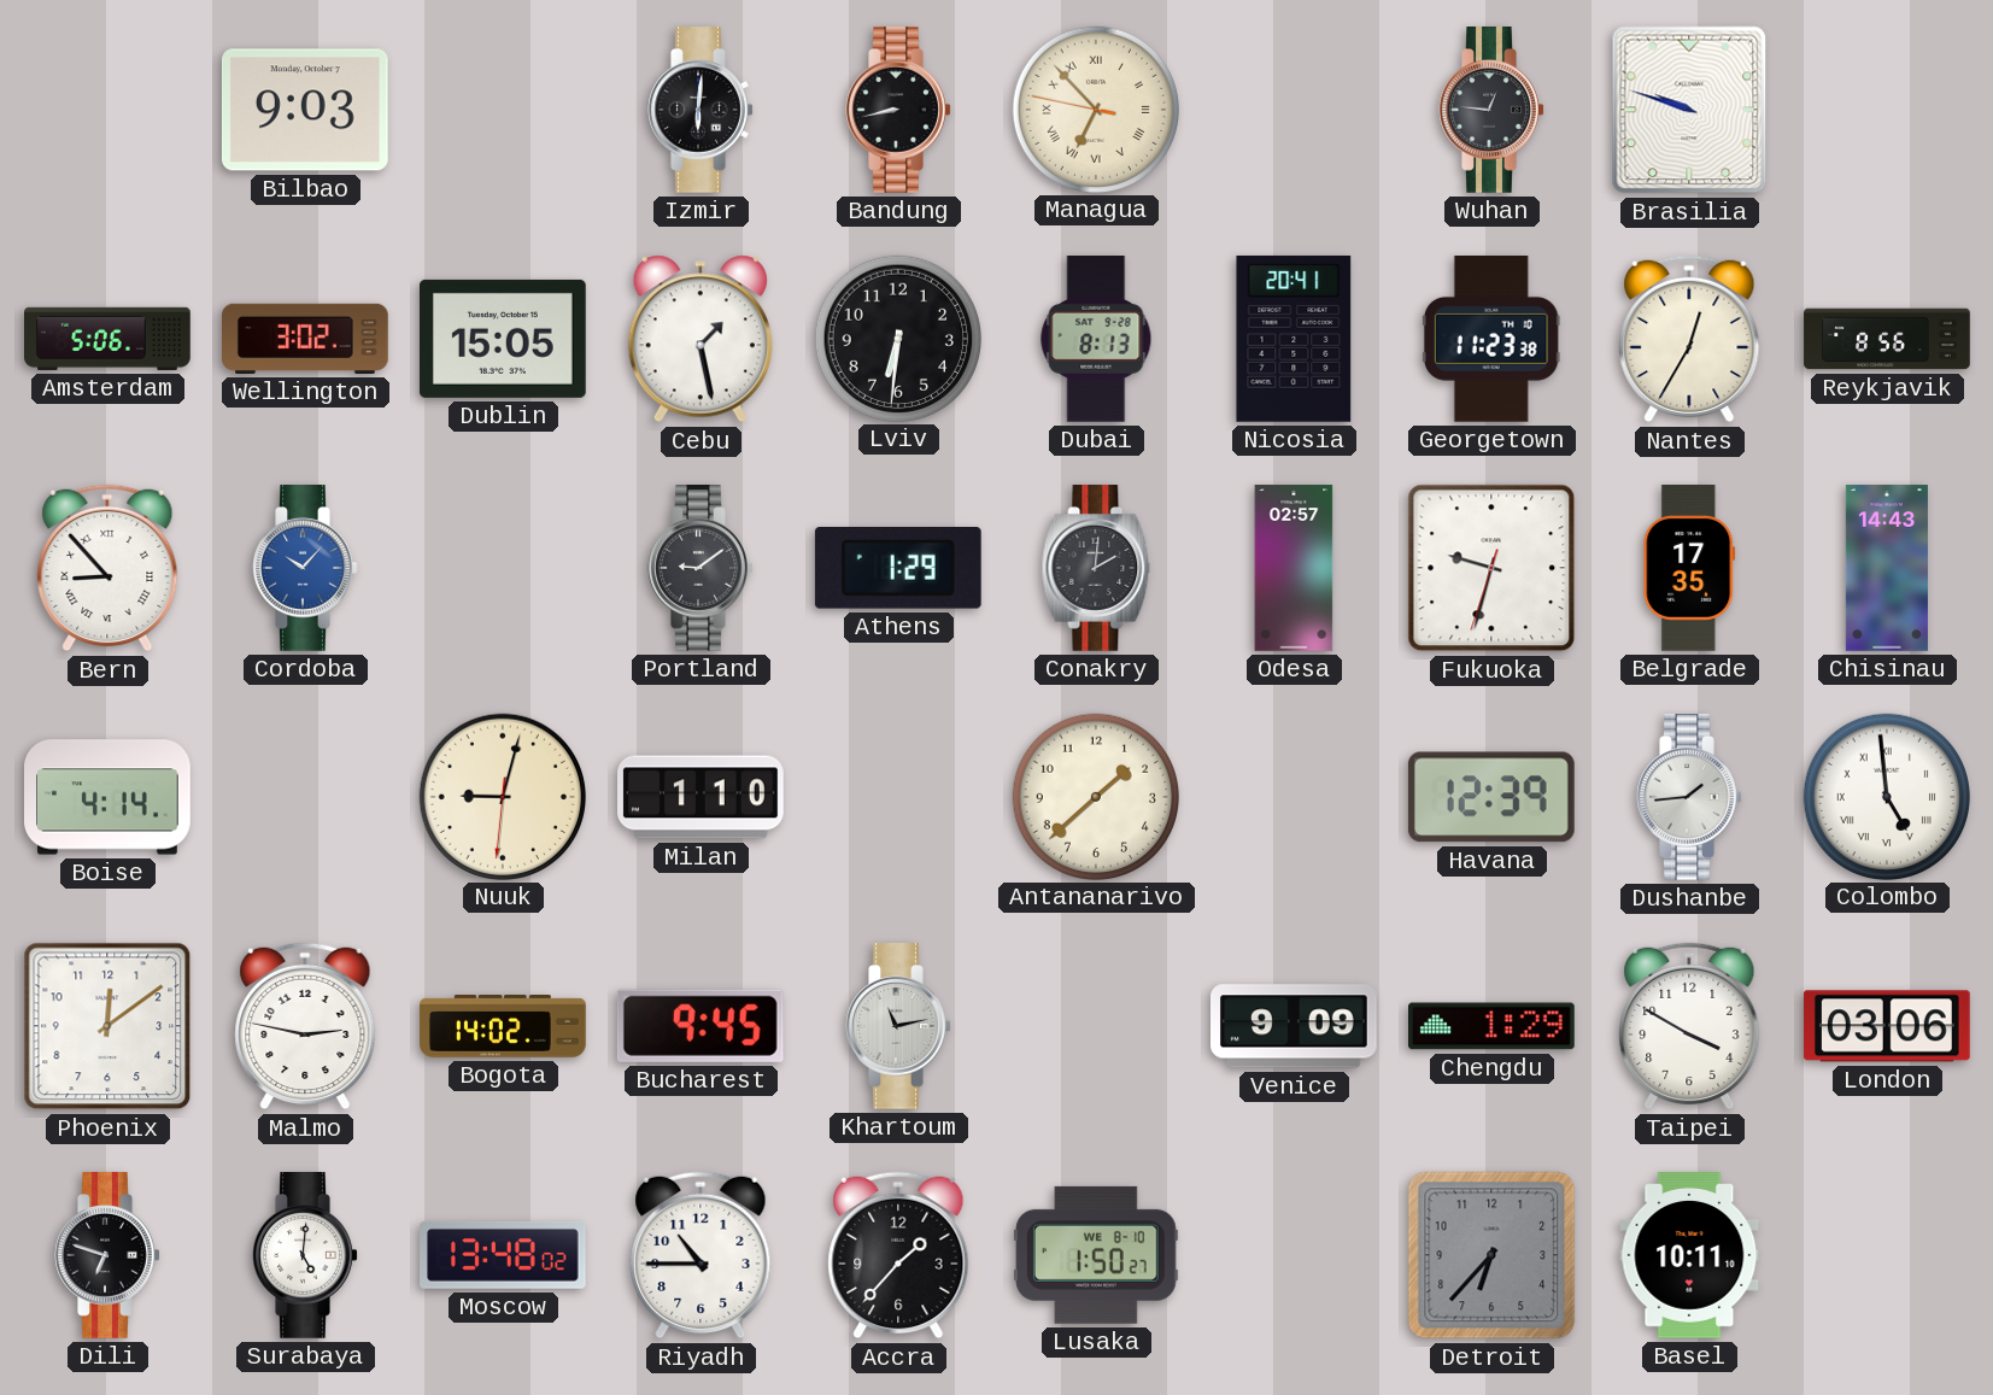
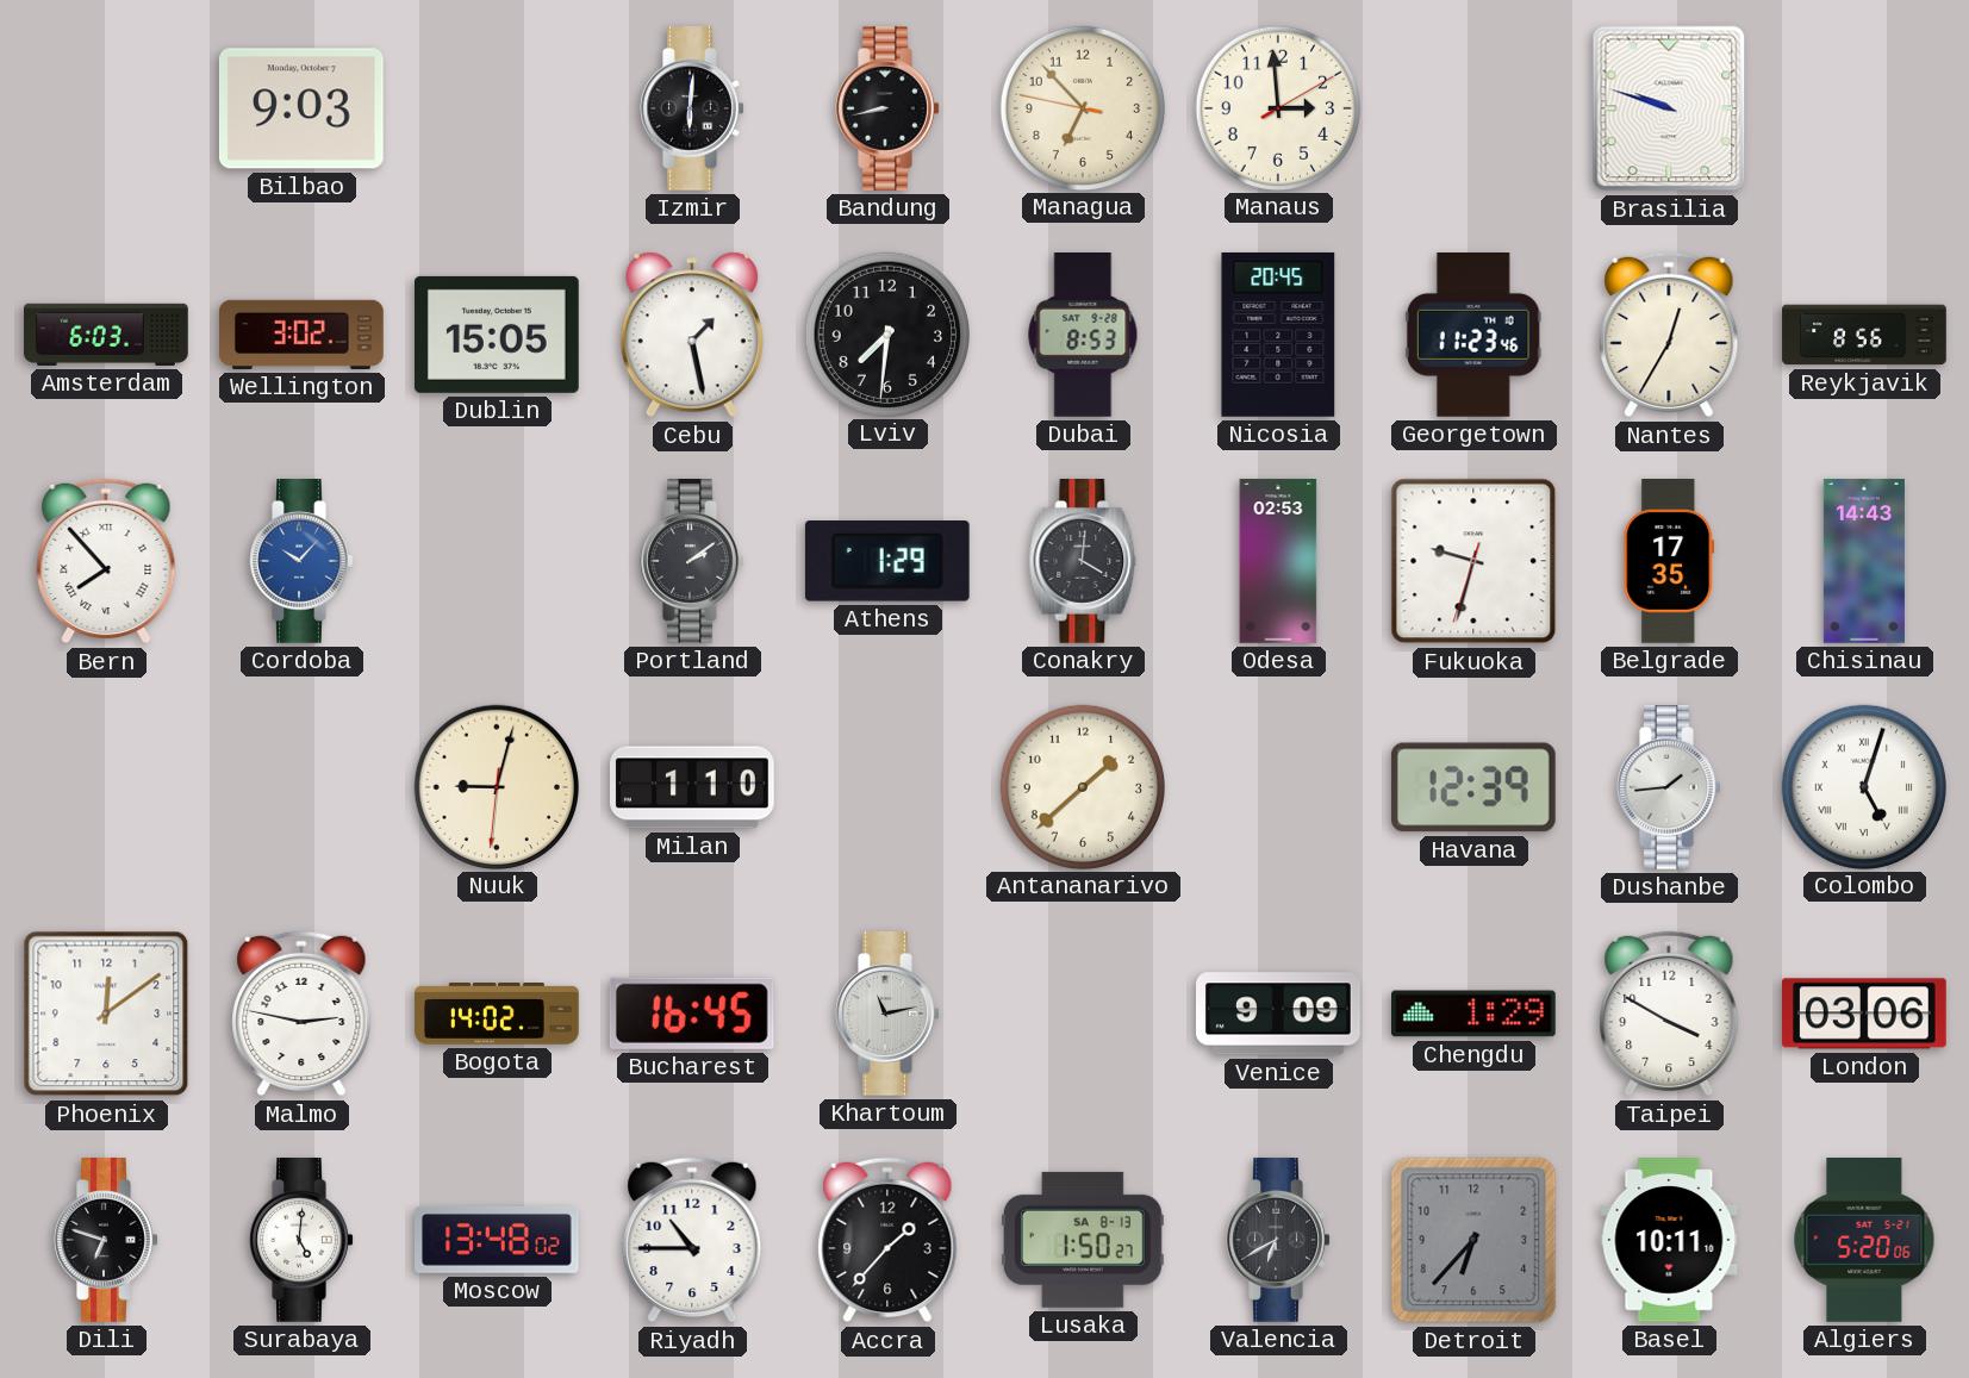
Managua numerals: Roman -> Arabic (1082, 107)
Manaus: none -> 2:59 (1277, 107)
Wuhan: 12:46 -> none (1491, 111)
Amsterdam: 5:06 -> 6:03 (107, 335)
Lviv: 6:31 -> 7:31 (886, 333)
Dubai: 8:13 -> 8:53 (1083, 336)
Nicosia: 20:41 -> 20:45 (1278, 335)
Georgetown: 11:23:38 -> 11:23:46 (1473, 336)
Bern: 8:53 -> 7:53 (106, 561)
Portland: 9:09 -> 2:09 (692, 562)
Conakry: 2:01 -> 4:01 (1083, 562)
Odesa: 02:57 -> 02:53 (1278, 561)
Boise: 4:14 -> none (109, 797)
Colombo: 4:59 -> 5:03 (1863, 786)
Bucharest: 9:45 -> 16:45 (692, 1014)
Lusaka date: WE 8-10 -> SA 8-13 (1083, 1240)
Valencia: none -> 6:40 (1278, 1241)
Algiers: none -> 5:20 (1864, 1241)
